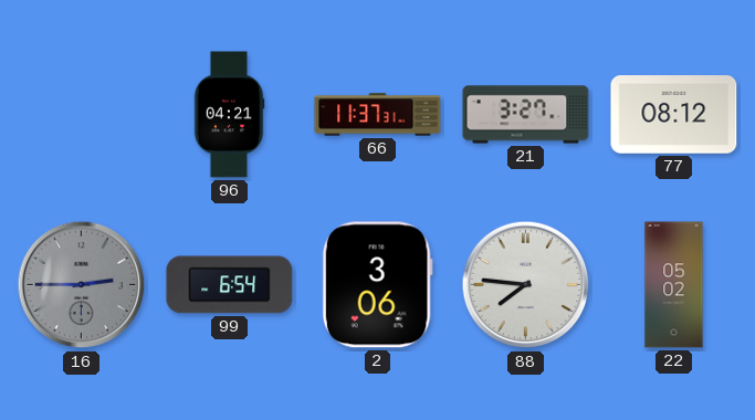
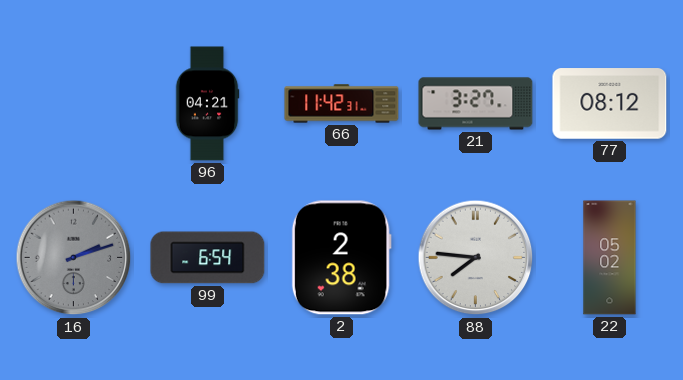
66: 11:37 -> 11:42 (342, 104)
16: 2:45 -> 2:12 (74, 258)
2: 3:06 -> 2:38 (341, 258)
